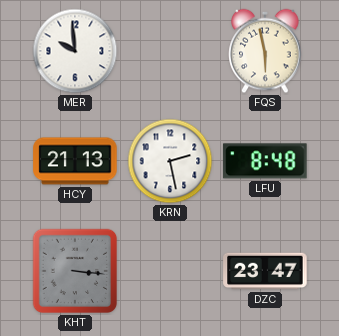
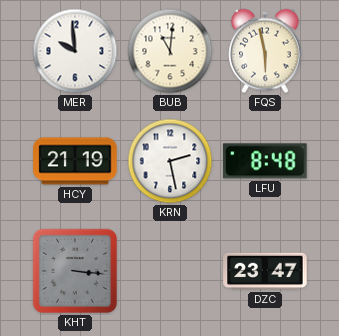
BUB: none -> 11:01 (170, 51)
HCY: 21:13 -> 21:19 (75, 161)
